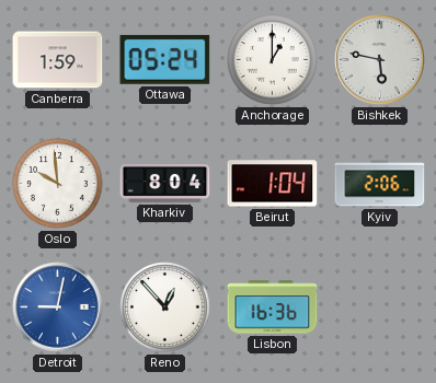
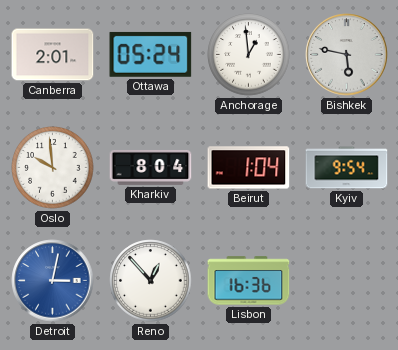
Canberra: 1:59 -> 2:01 (53, 55)
Anchorage: 1:00 -> 12:59 (249, 55)
Kyiv: 2:06 -> 9:54 (347, 168)
Detroit: 9:02 -> 3:02 (53, 281)
